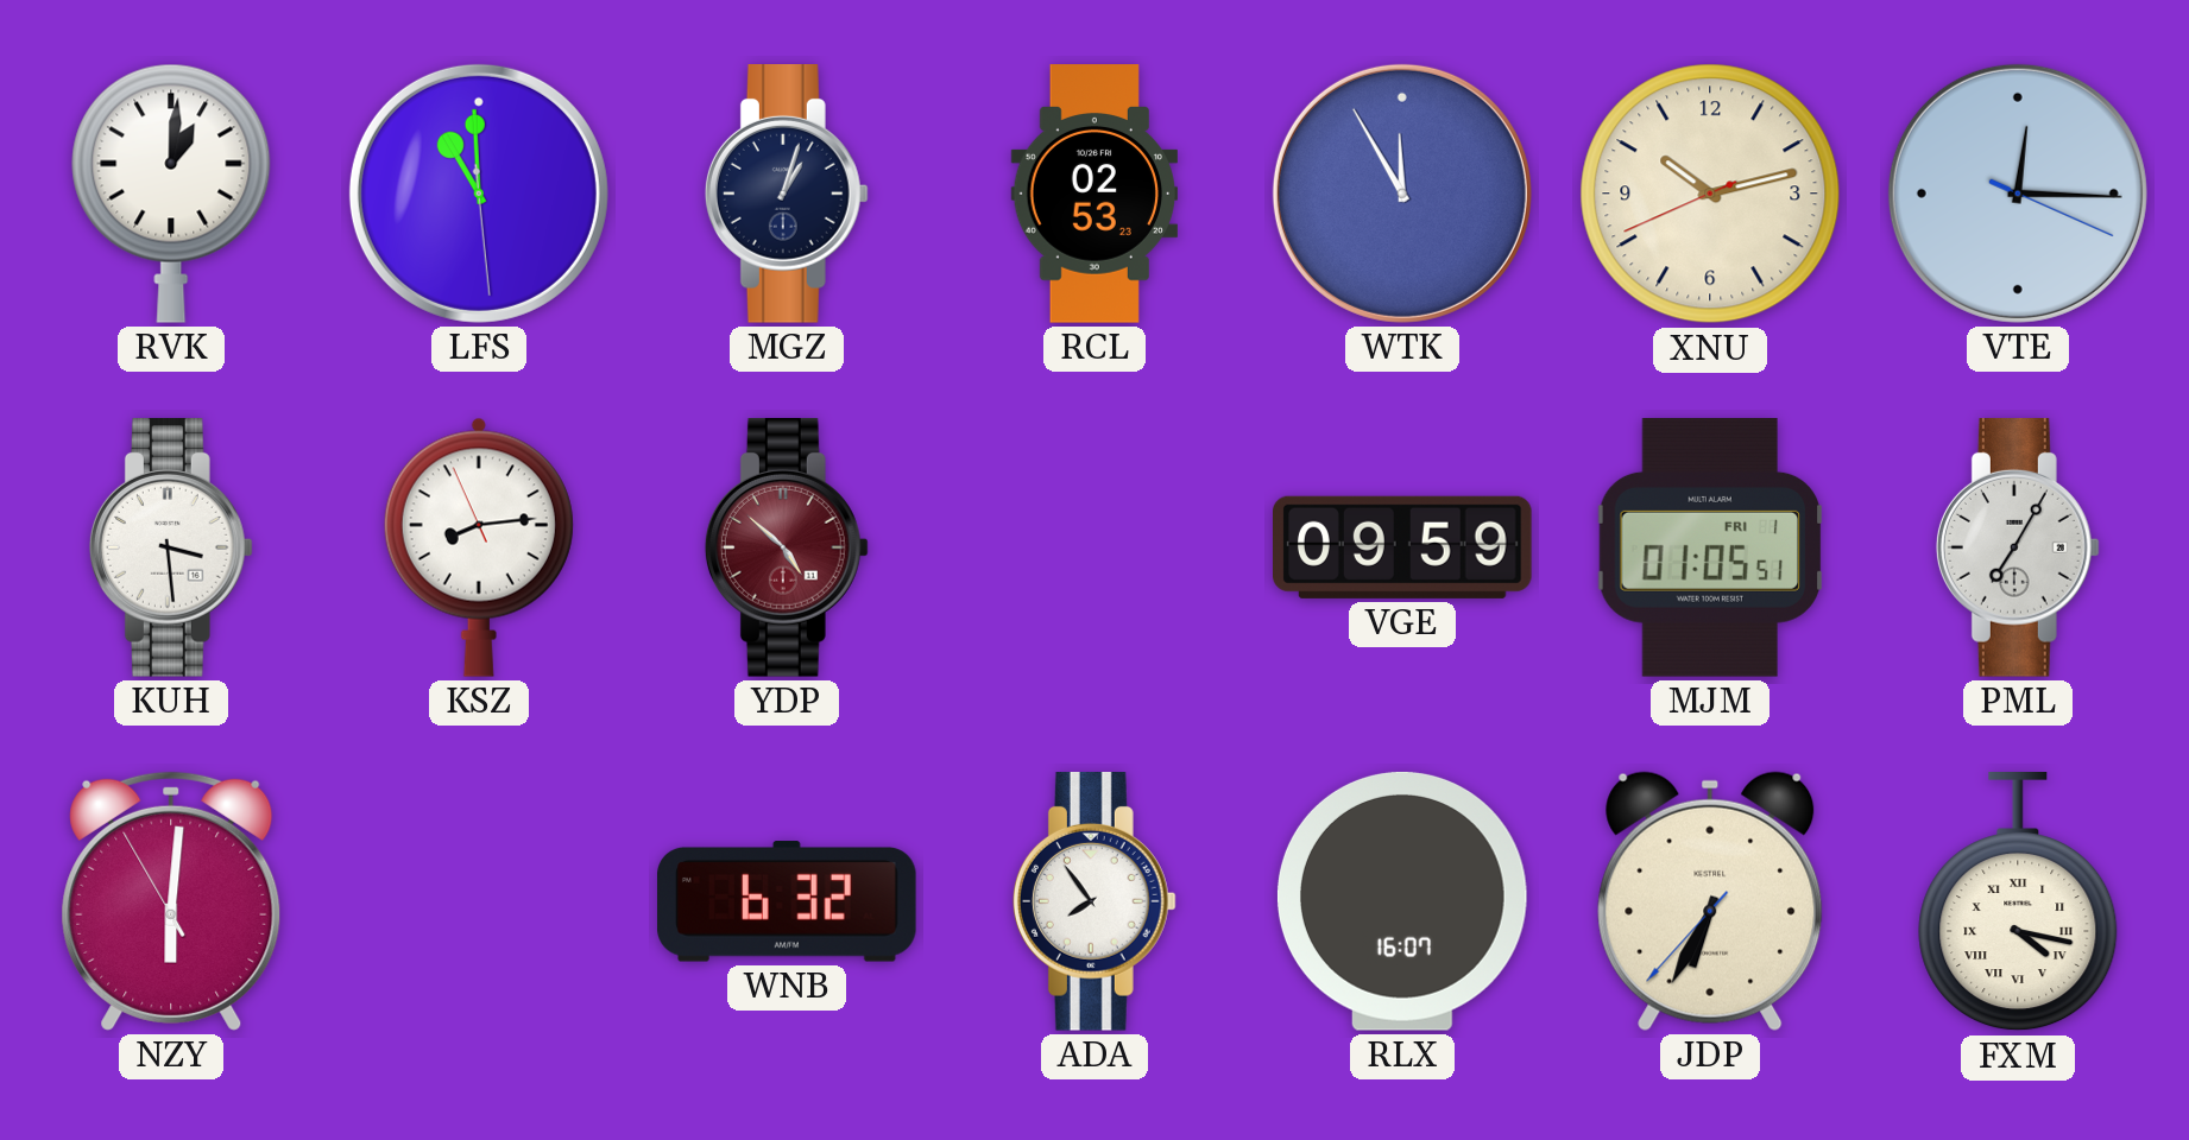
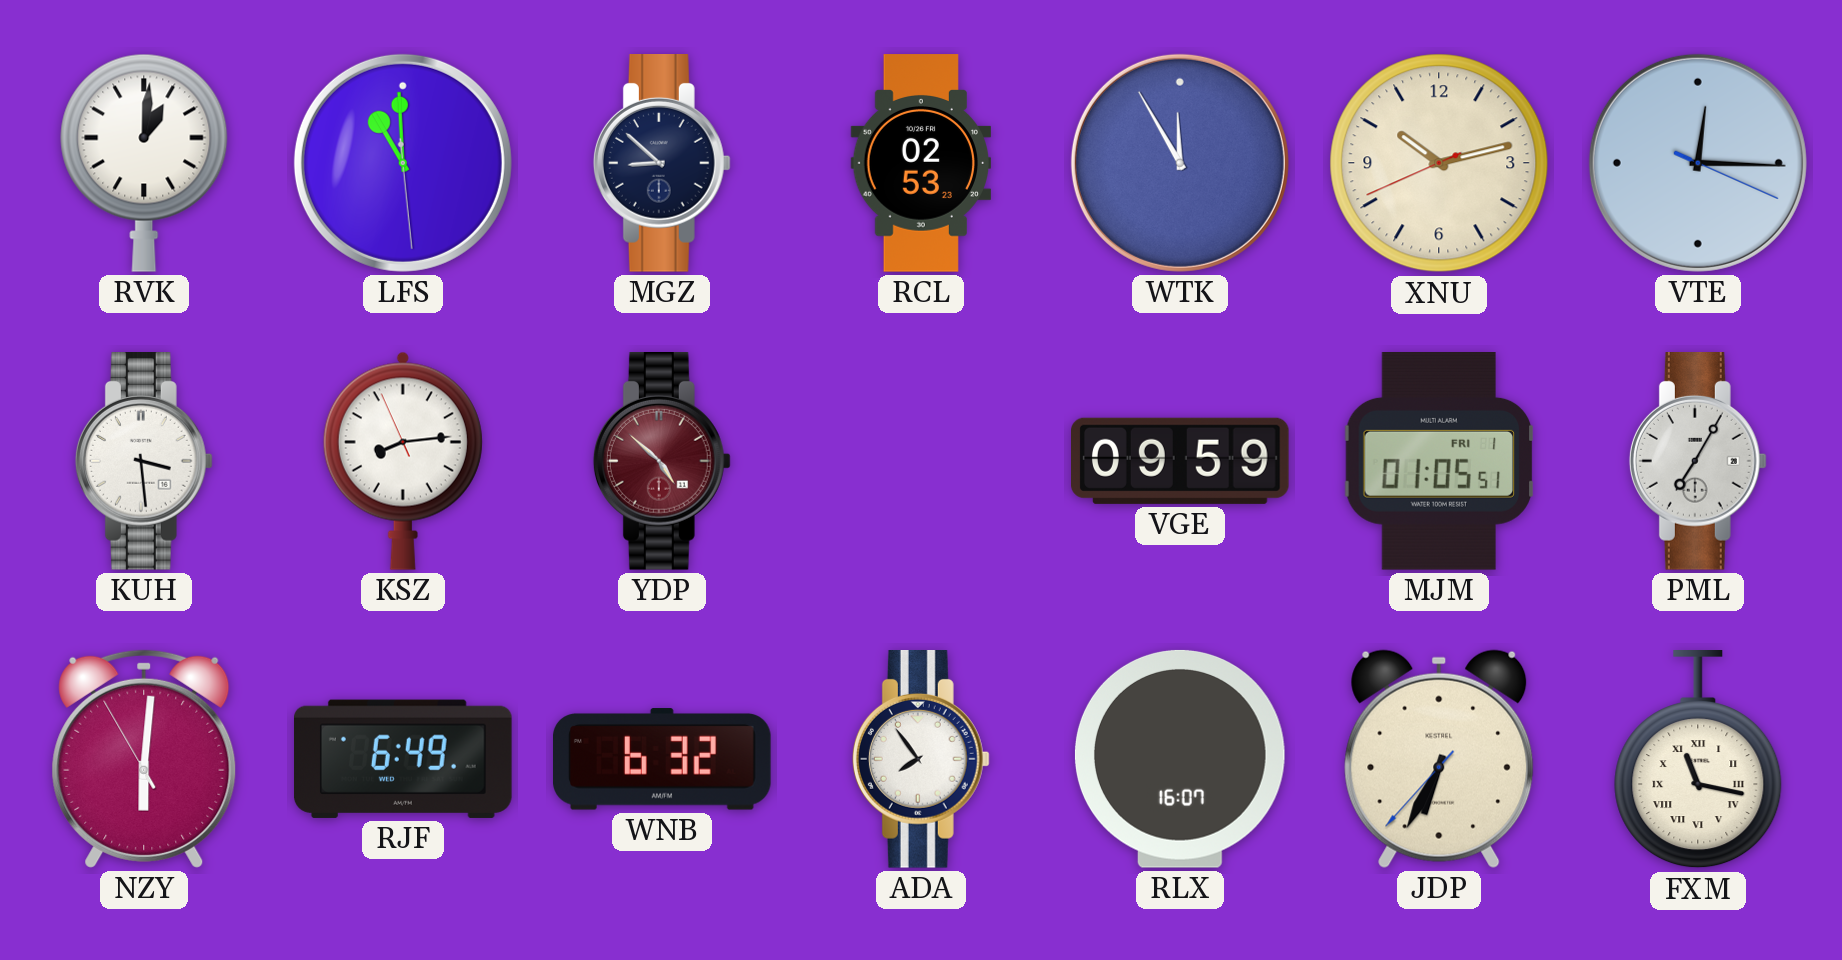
MGZ: 1:03 -> 8:52 (662, 164)
RJF: none -> 6:49 (404, 759)
FXM: 4:17 -> 11:17 (1698, 760)
